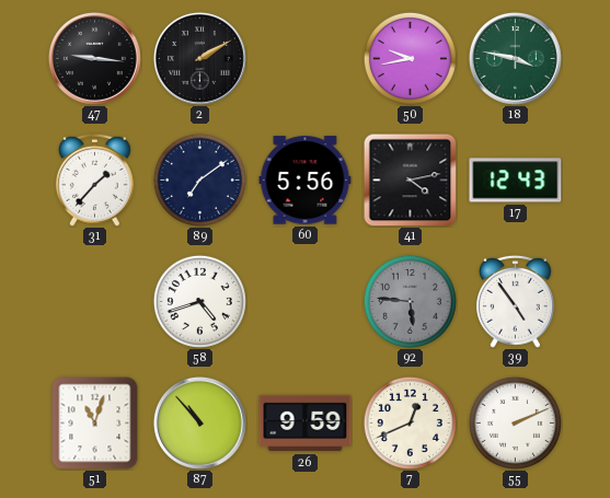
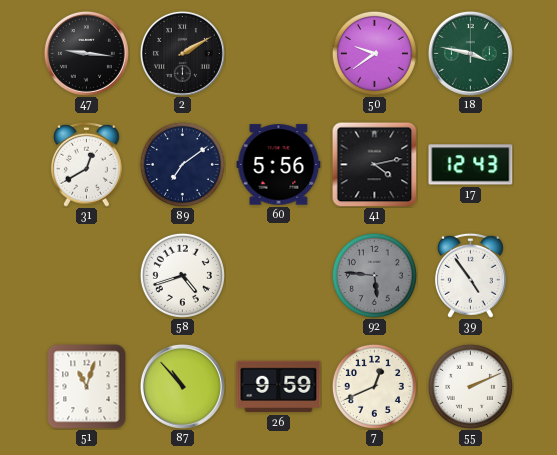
50: 9:43 -> 9:39 (374, 53)
31: 1:37 -> 12:40 (86, 164)
